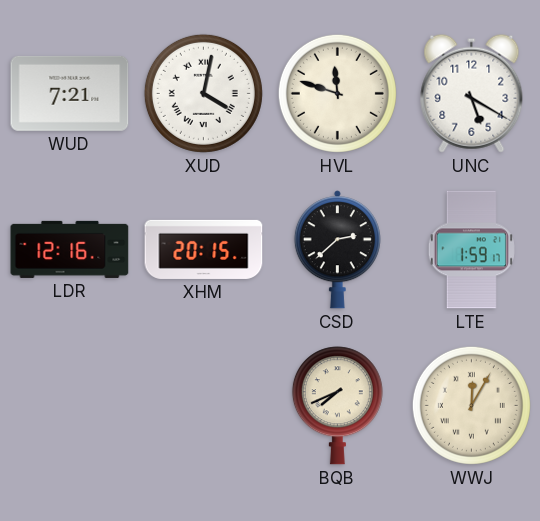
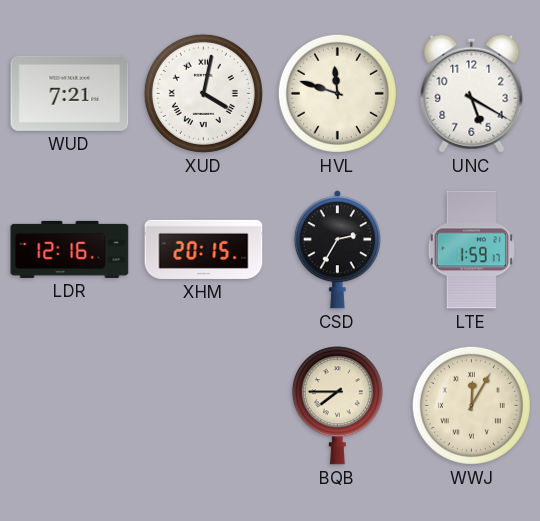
CSD: 2:38 -> 2:35 (337, 250)
BQB: 7:41 -> 7:45 (337, 406)
